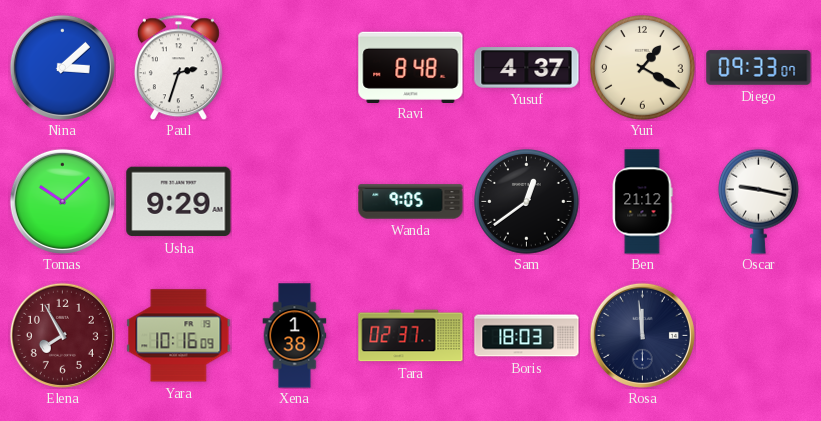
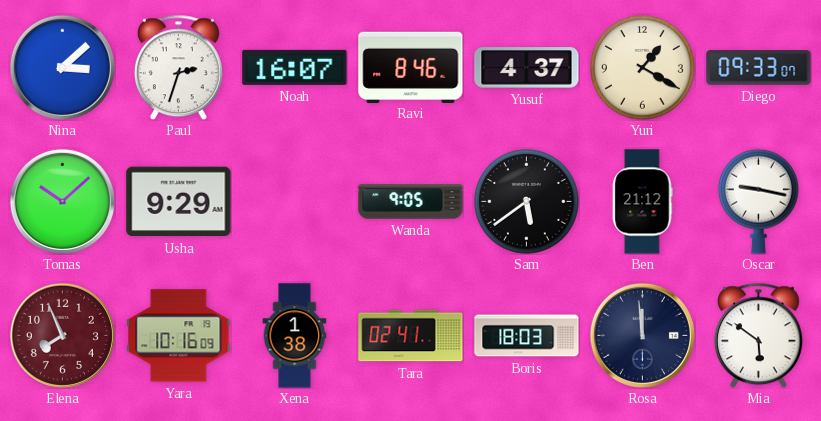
Noah: none -> 16:07 (295, 67)
Ravi: 8:48 -> 8:46 (411, 67)
Sam: 12:39 -> 5:39 (527, 202)
Elena: 7:55 -> 7:56 (62, 335)
Tara: 02:37 -> 02:41 (411, 336)
Mia: none -> 5:51 (758, 335)
